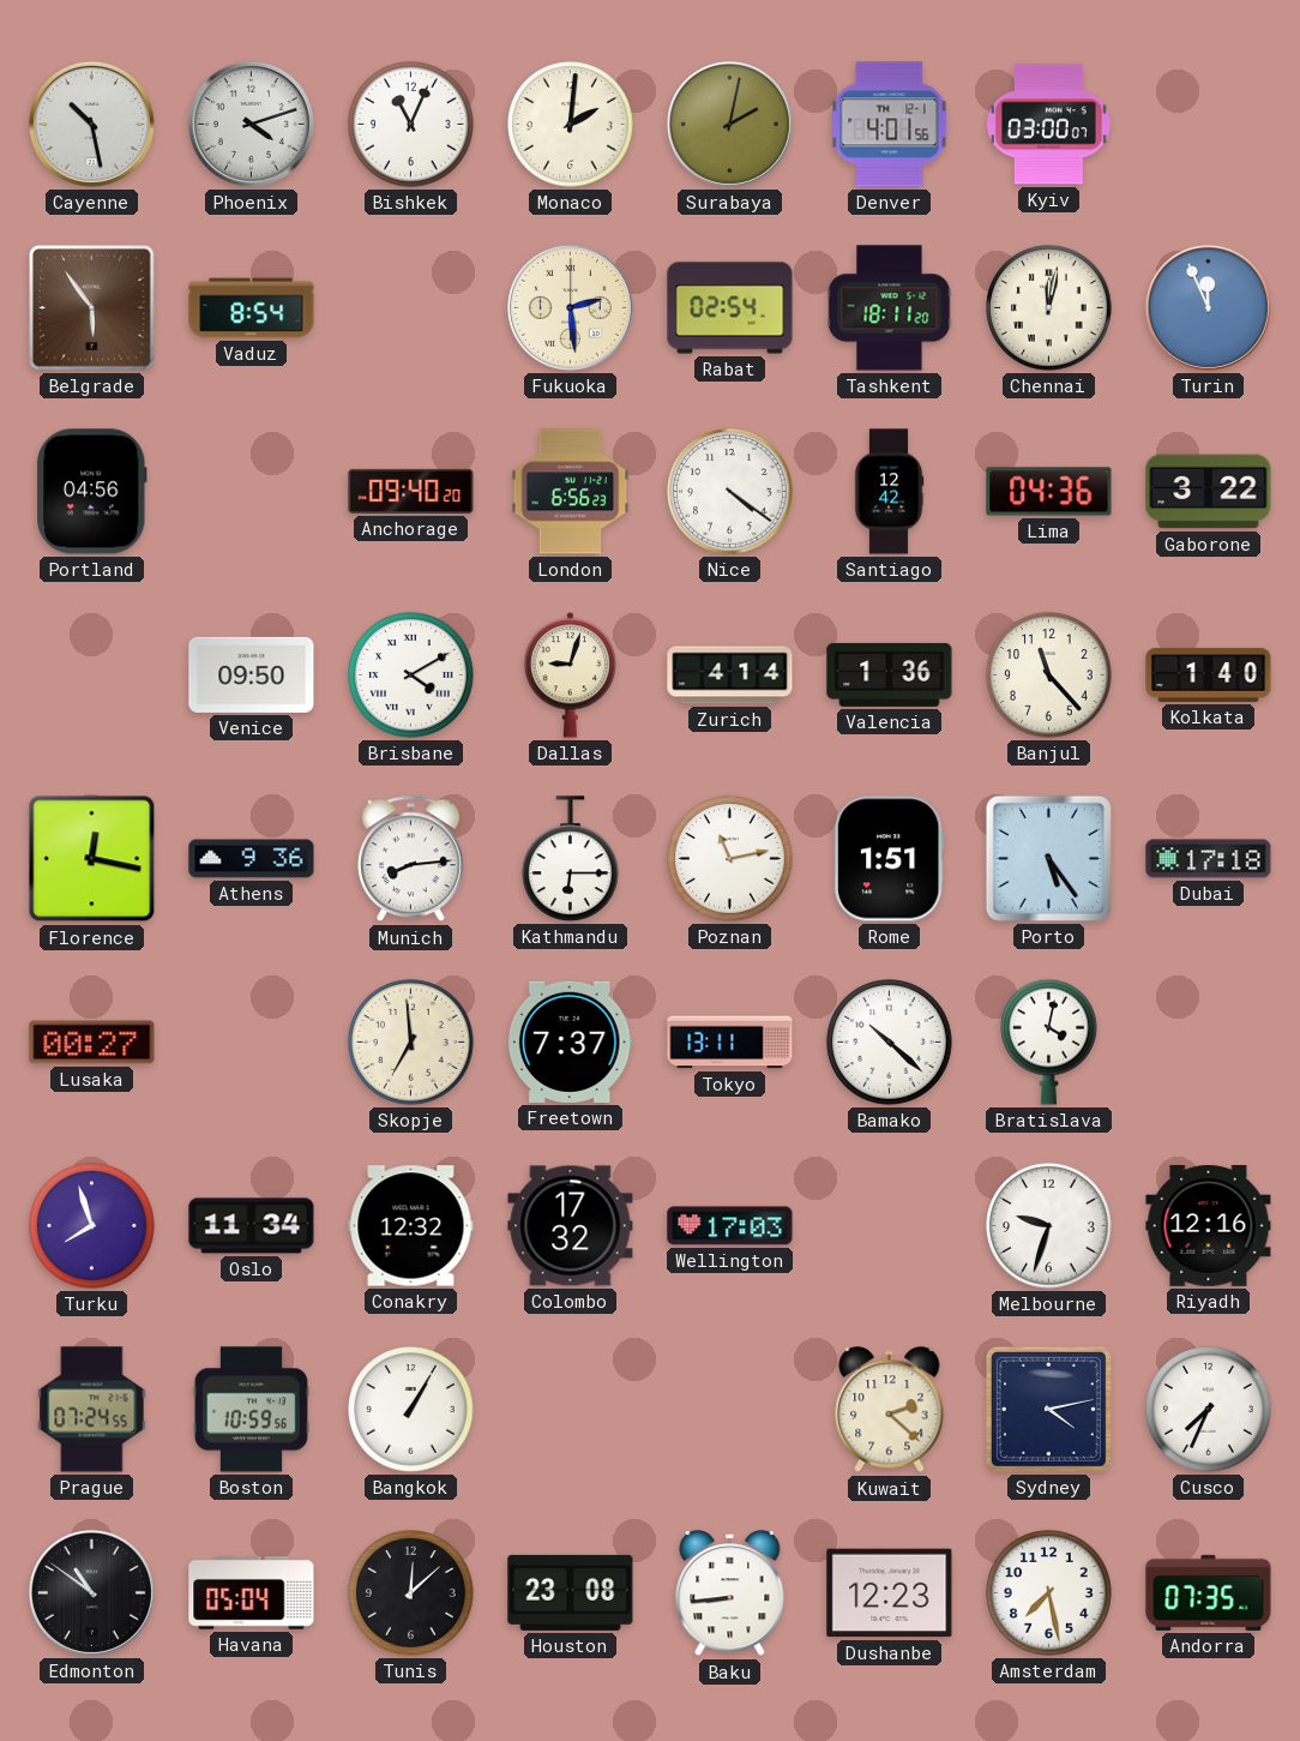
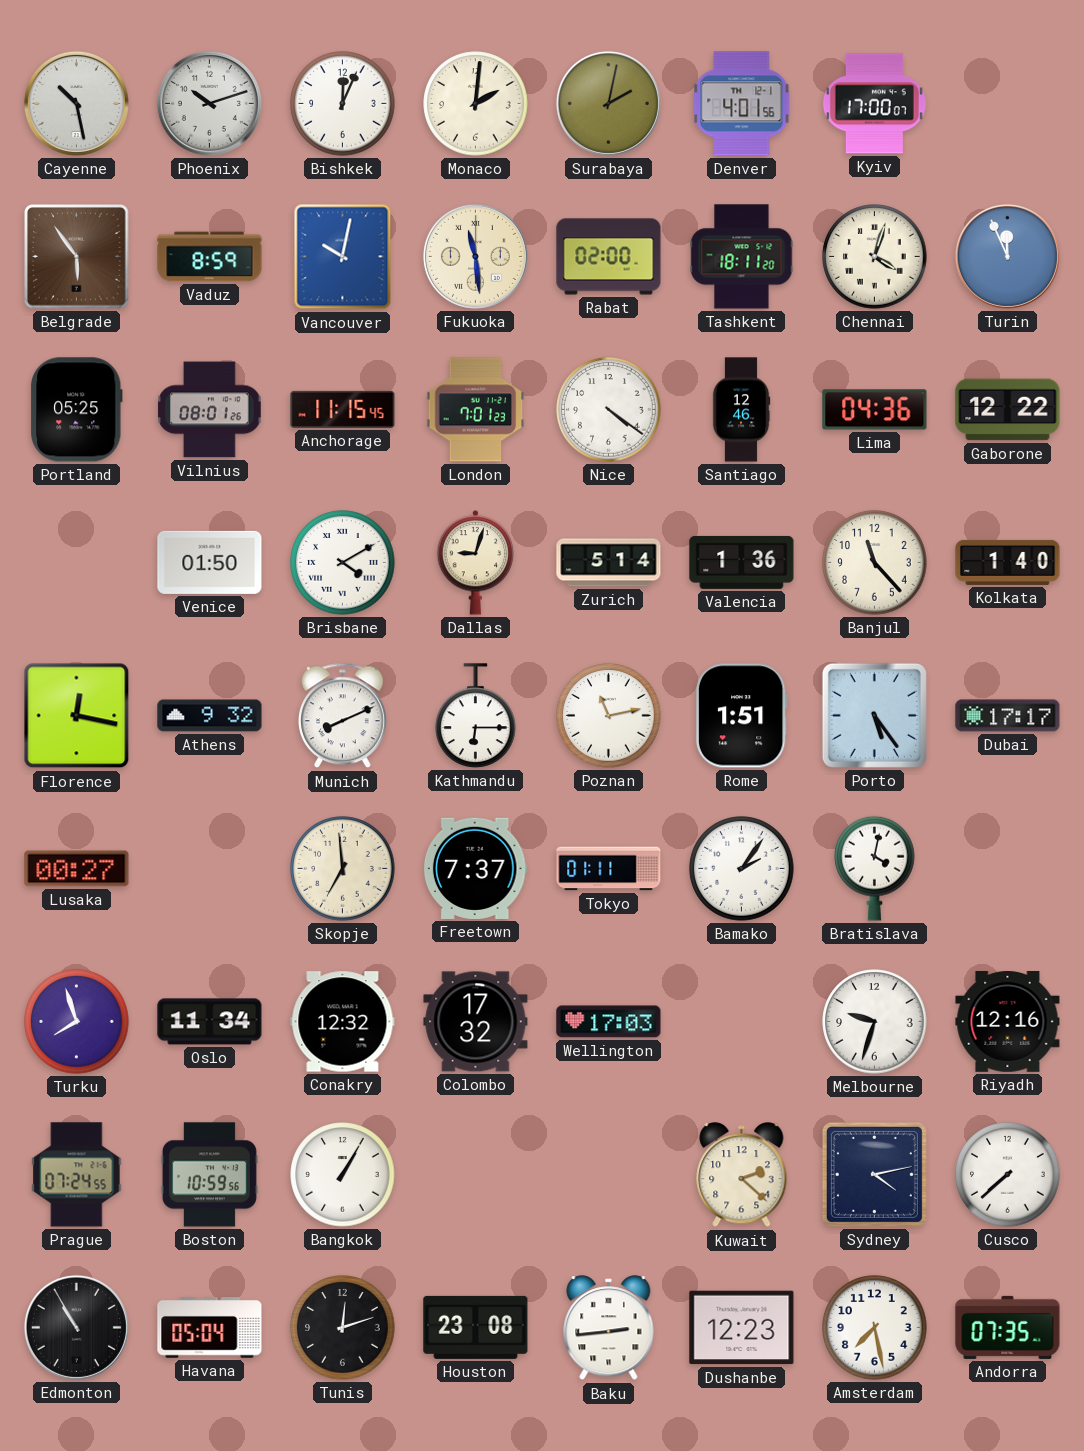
Phoenix: 4:12 -> 10:12 (209, 103)
Bishkek: 11:04 -> 12:04 (343, 104)
Kyiv: 03:00 -> 17:00 (874, 104)
Vaduz: 8:54 -> 8:59 (210, 257)
Vancouver: none -> 10:02 (343, 257)
Fukuoka: 2:29 -> 11:29 (475, 256)
Rabat: 02:54 -> 02:00 (609, 257)
Chennai: 12:02 -> 4:03 (875, 257)
Portland: 04:56 -> 05:25 (77, 410)
Vilnius: none -> 08:01 (210, 410)
Anchorage: 09:40 -> 11:15 (343, 409)
London: 6:56 -> 7:01 (476, 410)
Santiago: 12:42 -> 12:46 (741, 410)
Gaborone: 3:22 -> 12:22 (1008, 410)
Venice: 09:50 -> 01:50 (210, 562)
Zurich: 4:14 -> 5:14 (609, 563)
Athens: 9:36 -> 9:32 (210, 716)
Munich: 8:14 -> 8:11 (343, 716)
Dubai: 17:18 -> 17:17 (1008, 716)
Tokyo: 13:11 -> 01:11 (609, 869)
Bamako: 10:22 -> 2:06 (742, 869)
Cusco: 7:34 -> 7:38 (1008, 1175)
Edmonton: 10:51 -> 10:55 (76, 1327)
Tunis: 12:08 -> 12:12 (343, 1328)
Baku: 8:44 -> 2:44 (609, 1328)
